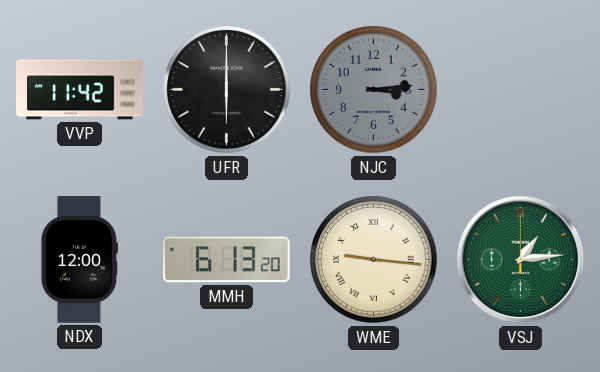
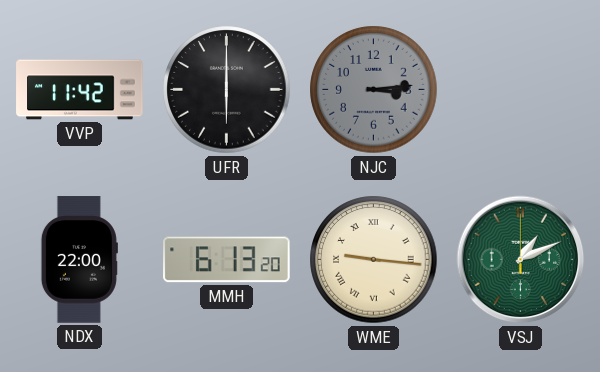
NDX: 12:00 -> 22:00 (79, 260)
VSJ: 1:14 -> 1:11 (521, 260)
